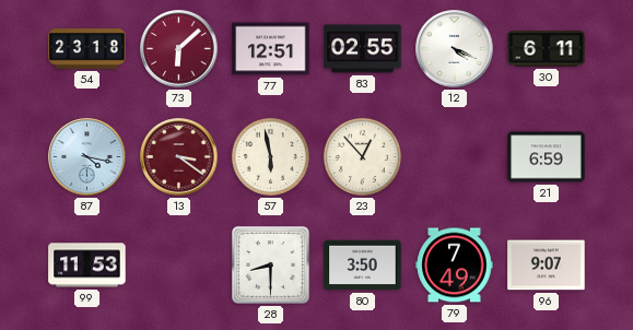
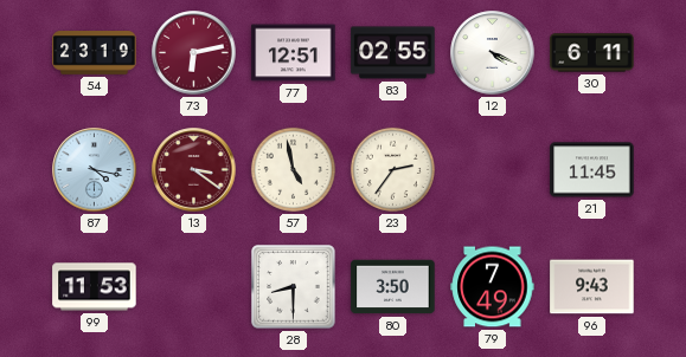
54: 23:18 -> 23:19 (95, 53)
73: 6:08 -> 6:13 (194, 53)
57: 5:58 -> 4:58 (293, 169)
23: 12:53 -> 2:36 (392, 169)
21: 6:59 -> 11:45 (592, 170)
96: 9:07 -> 9:43 (592, 287)
